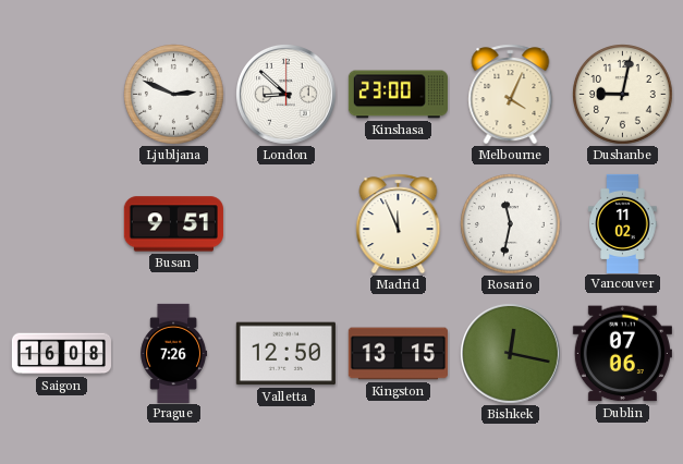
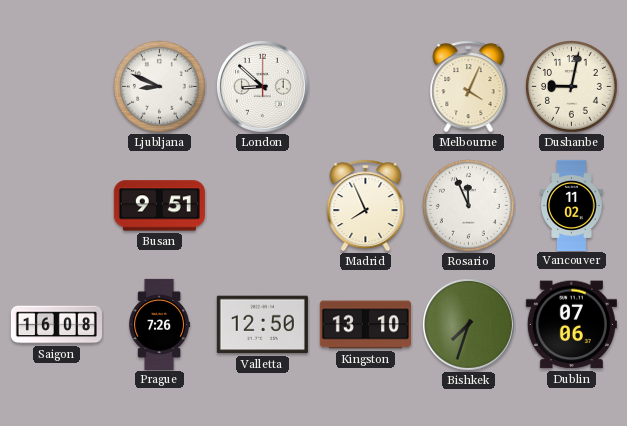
Ljubljana: 2:49 -> 8:49 (160, 87)
Kinshasa: 23:00 -> none (398, 95)
Madrid: 11:56 -> 7:56 (366, 206)
Rosario: 11:32 -> 11:56 (469, 206)
Kingston: 13:15 -> 13:10 (365, 325)
Bishkek: 12:17 -> 7:33 (468, 324)
